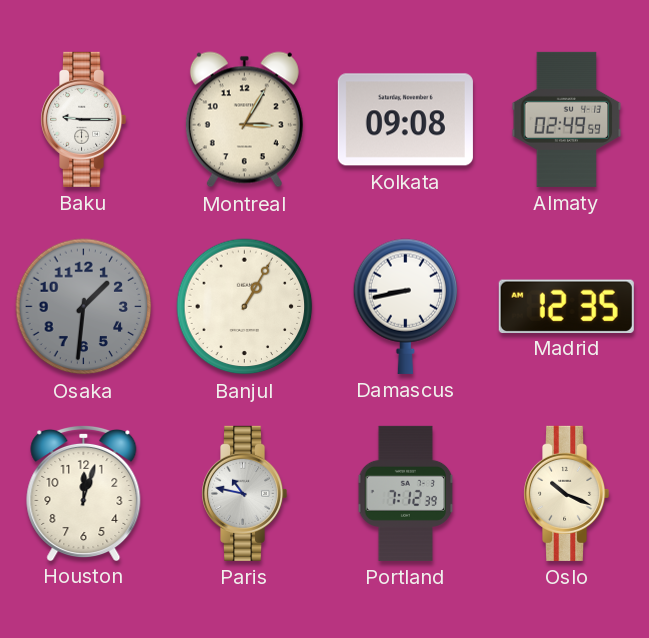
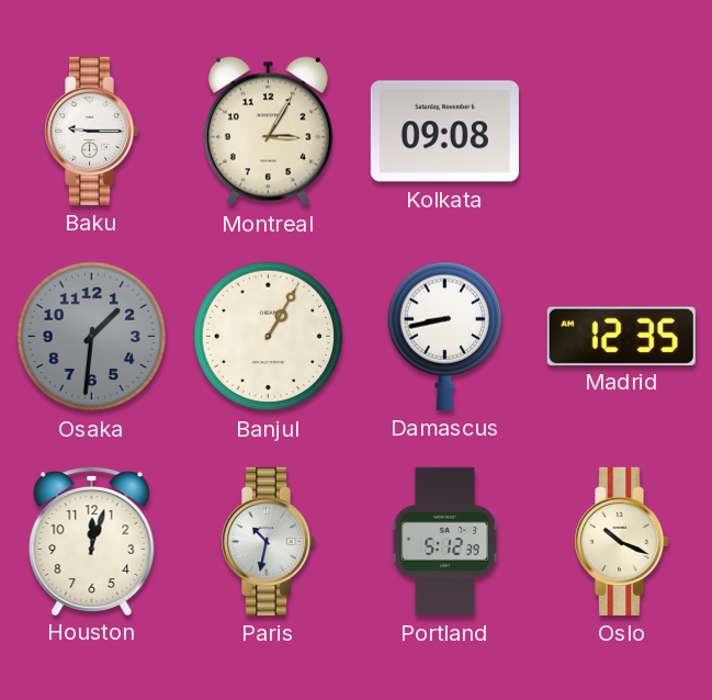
Almaty: 02:49 -> none (567, 119)
Paris: 10:47 -> 10:32 (269, 541)
Portland: 7:12 -> 5:12 (445, 541)
